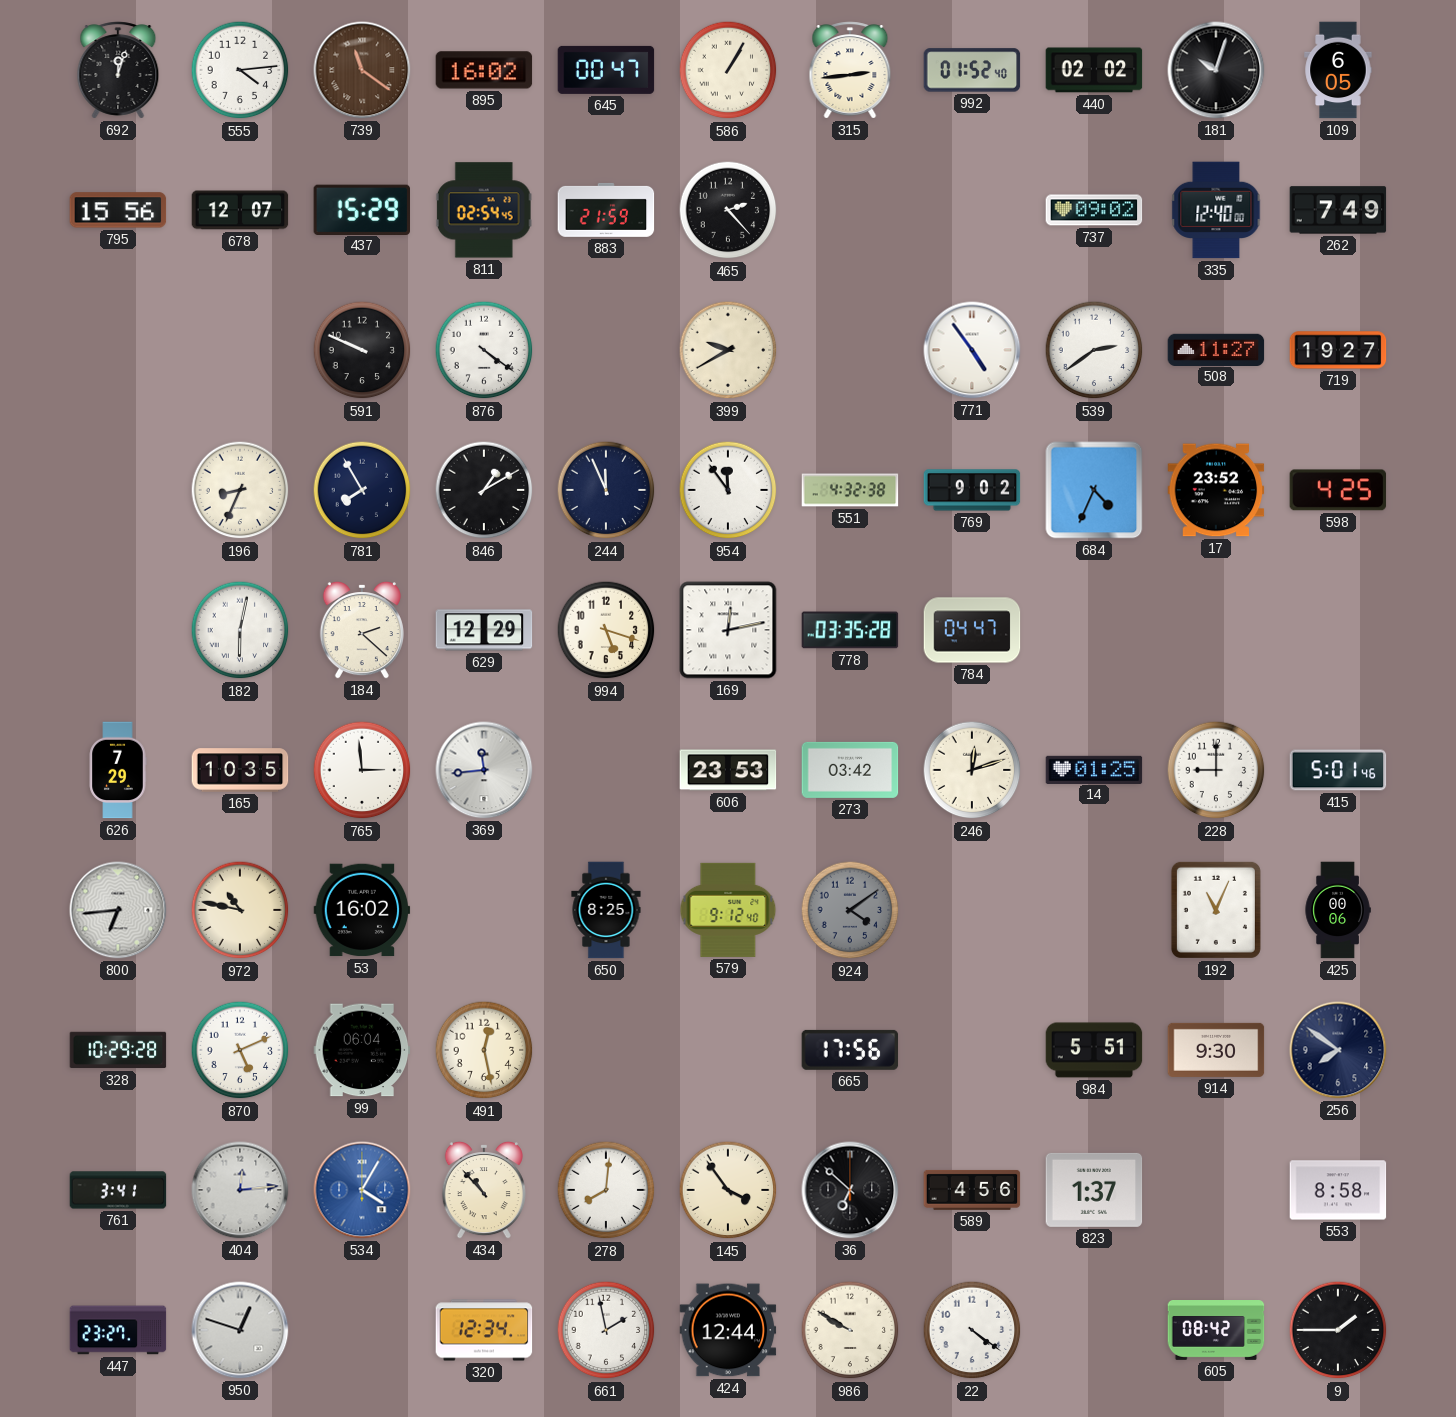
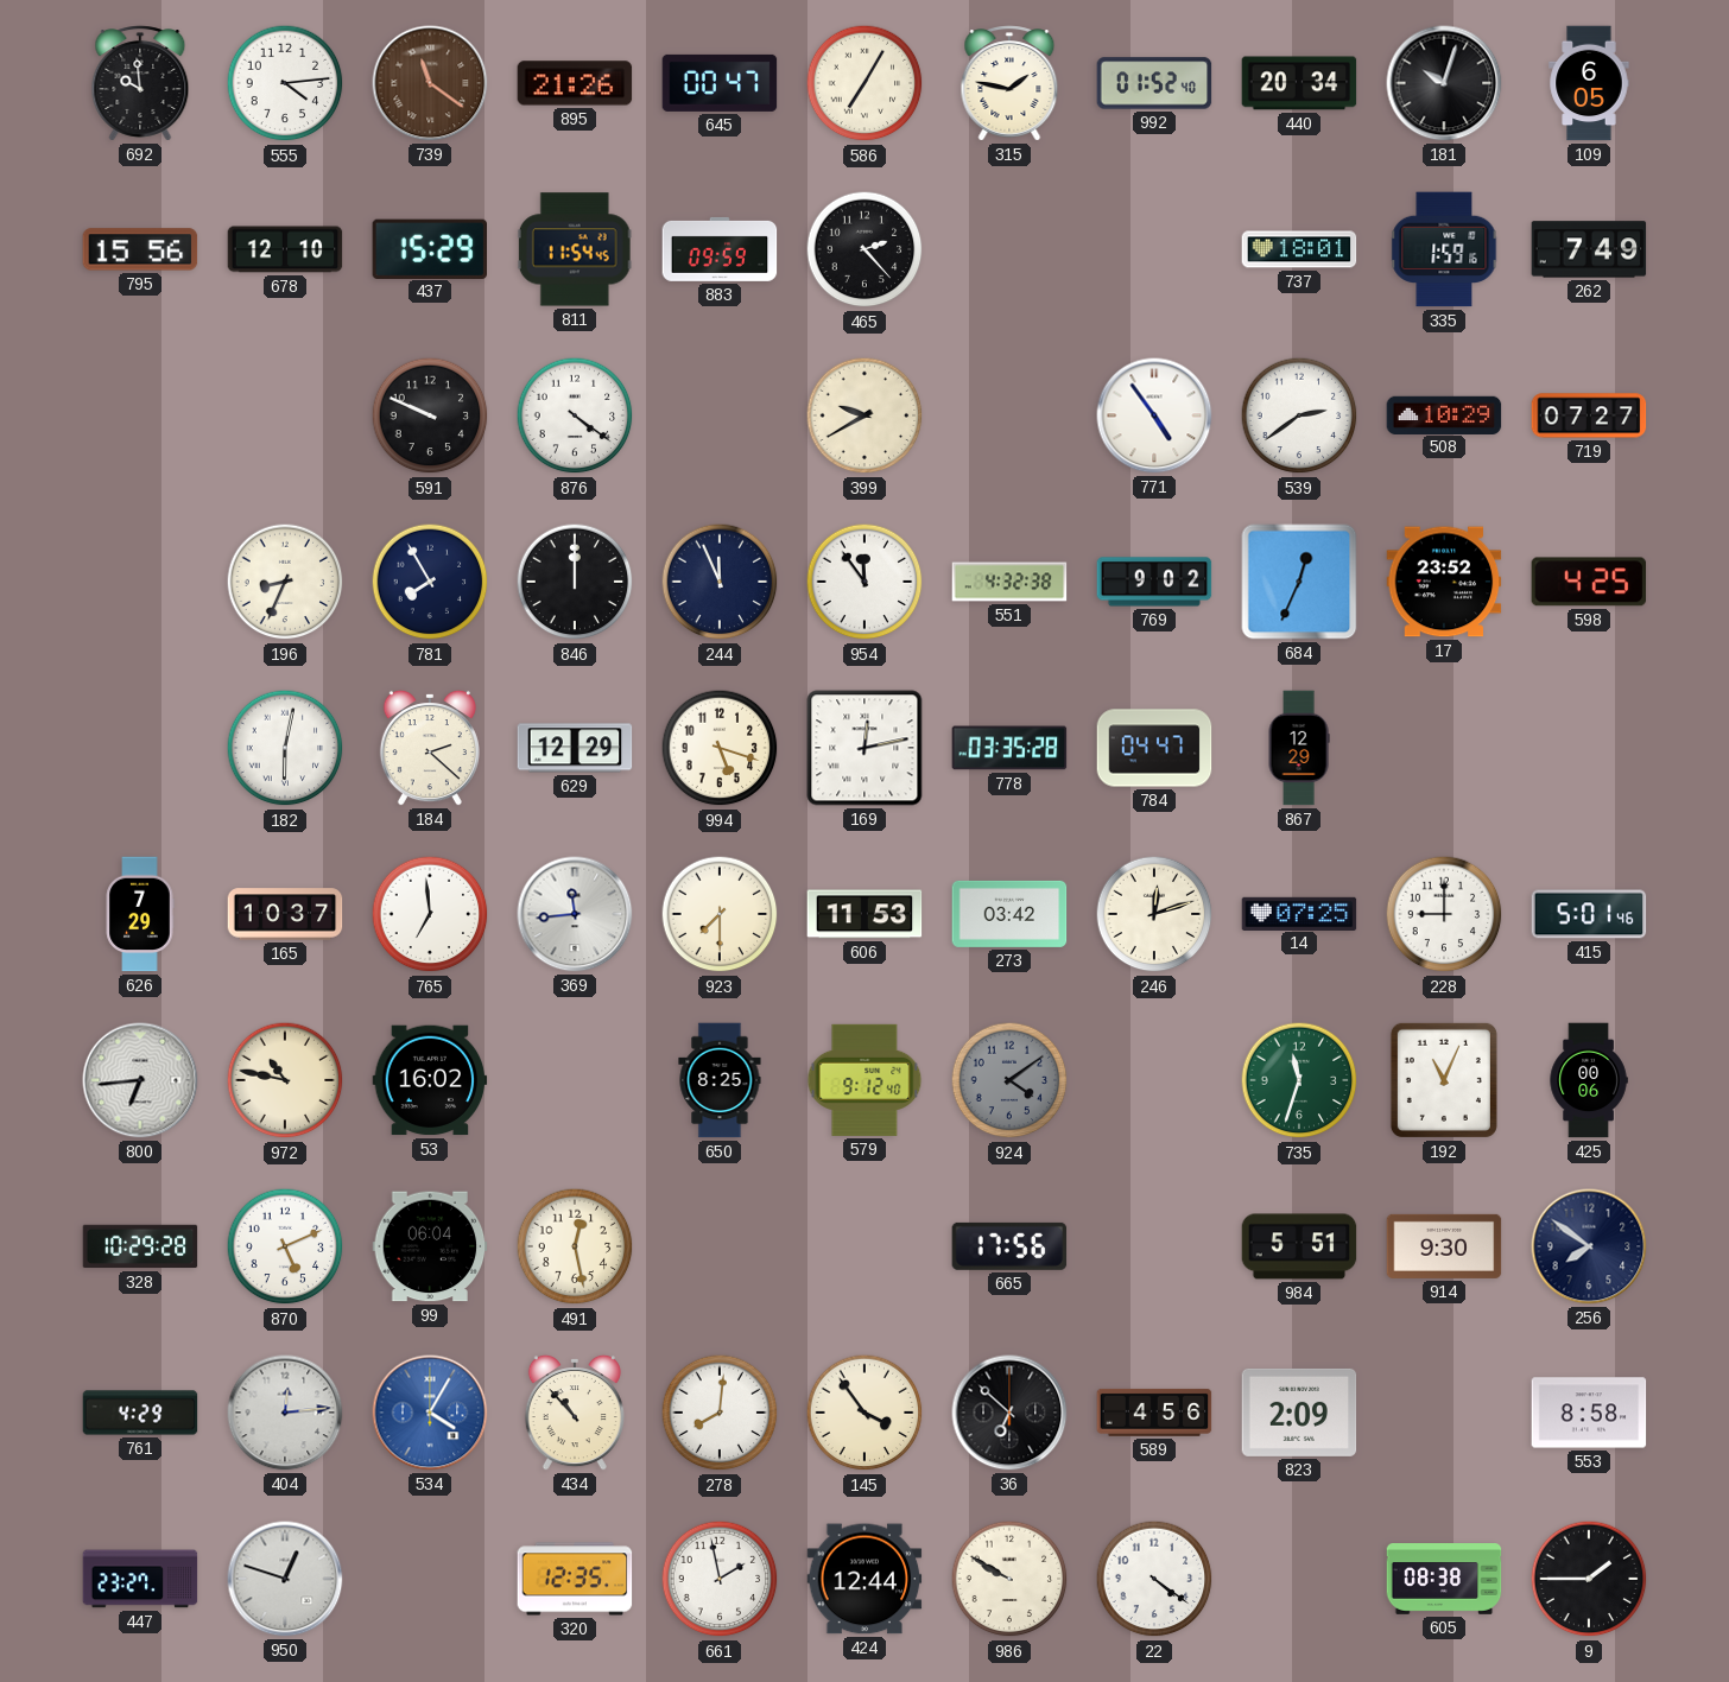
692: 12:03 -> 9:59 (140, 83)
895: 16:02 -> 21:26 (575, 83)
586: 1:05 -> 7:05 (864, 83)
315: 2:44 -> 1:47 (1009, 83)
440: 02:02 -> 20:34 (1299, 83)
678: 12:07 -> 12:10 (285, 249)
811: 02:54 -> 11:54 (575, 249)
883: 21:59 -> 09:59 (720, 249)
737: 09:02 -> 18:01 (1299, 249)
335: 12:40 -> 1:59 (1444, 249)
508: 11:27 -> 10:29 (1444, 414)
719: 19:27 -> 07:27 (1589, 415)
846: 1:10 -> 12:00 (575, 582)
684: 4:34 -> 12:34 (1299, 582)
867: none -> 12:29 (1299, 748)
165: 10:35 -> 10:37 (285, 914)
765: 2:59 -> 6:59 (430, 914)
923: none -> 7:30 (720, 914)
606: 23:53 -> 11:53 (864, 914)
14: 01:25 -> 07:25 (1299, 913)
735: none -> 11:33 (1299, 1080)
761: 3:41 -> 4:29 (140, 1413)
823: 1:37 -> 2:09 (1299, 1413)
320: 12:34 -> 12:35 (575, 1579)
605: 08:42 -> 08:38 (1444, 1580)
